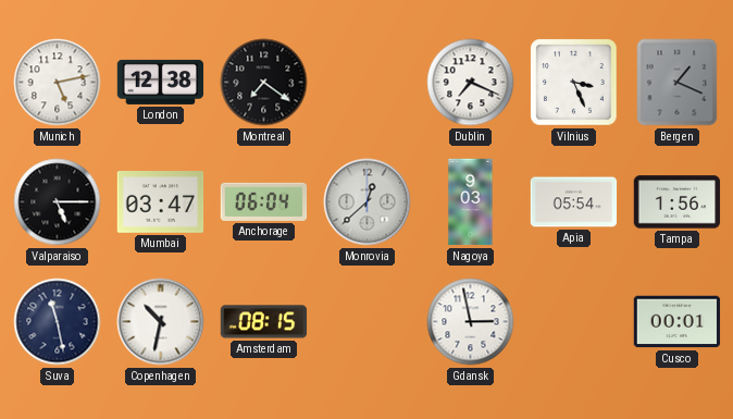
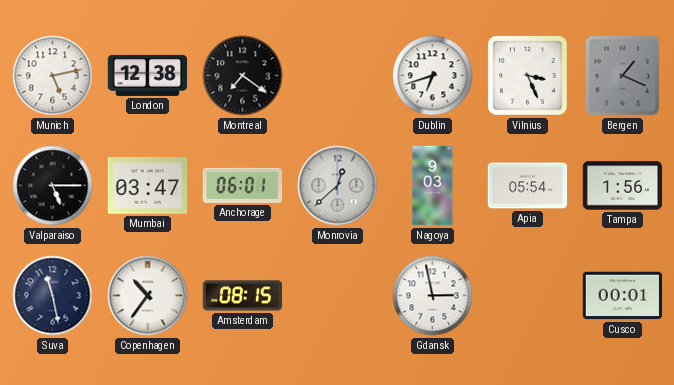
Dublin: 7:19 -> 6:42 (433, 76)
Anchorage: 06:04 -> 06:01 (243, 185)
Copenhagen: 10:32 -> 10:36 (148, 296)
